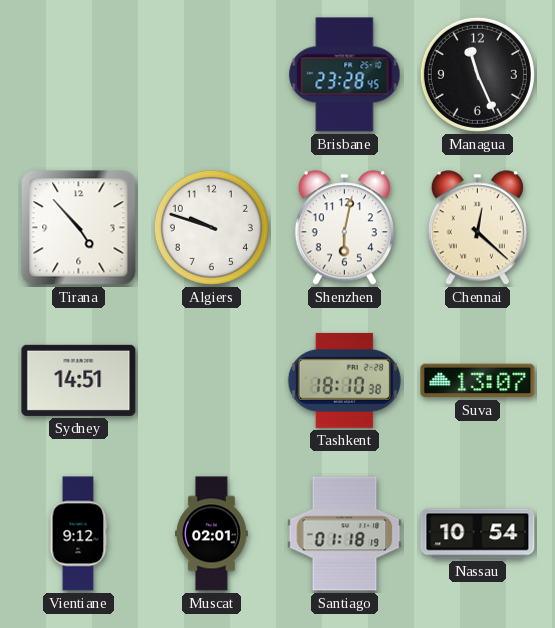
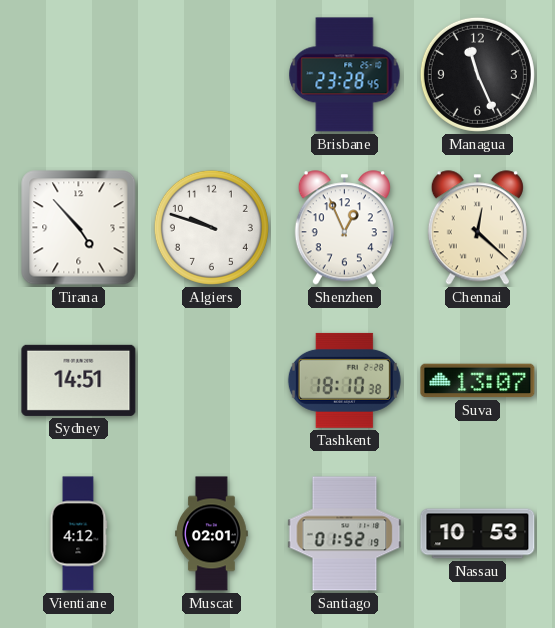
Shenzhen: 6:02 -> 12:56 (344, 228)
Vientiane: 9:12 -> 4:12 (78, 534)
Santiago: 01:18 -> 01:52 (345, 534)
Nassau: 10:54 -> 10:53 (478, 534)
